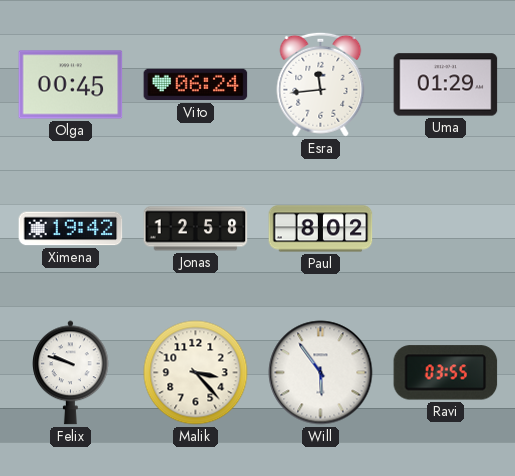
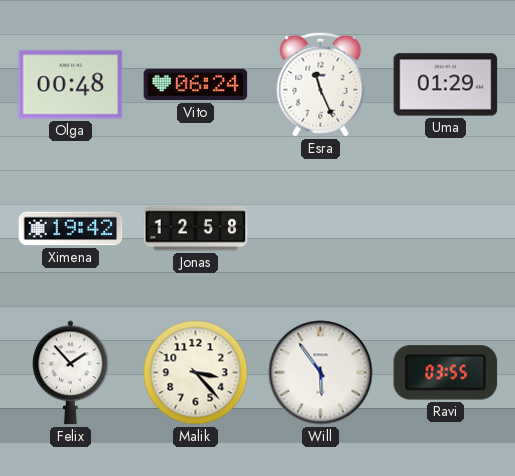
Olga: 00:45 -> 00:48 (71, 85)
Esra: 11:44 -> 11:26 (321, 84)
Paul: 8:02 -> none (321, 229)
Felix: 9:48 -> 1:53 (71, 373)
